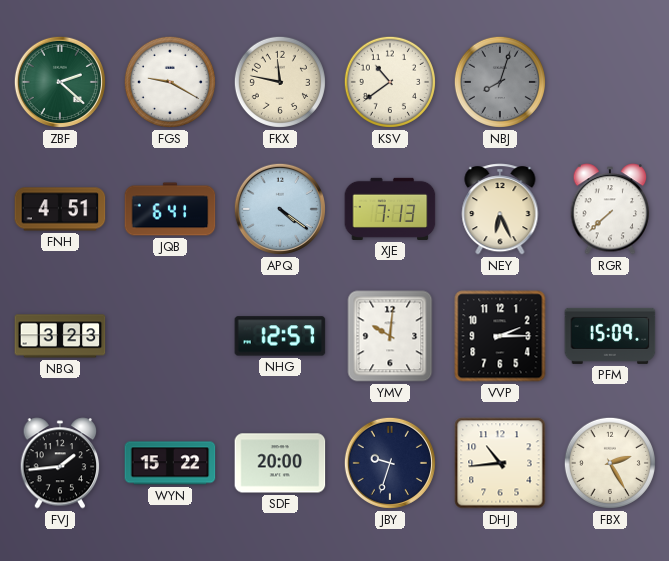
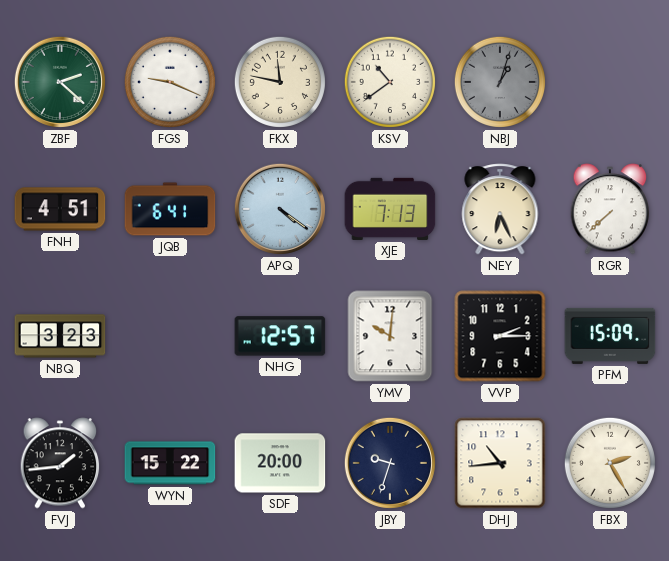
FGS: 9:20 -> 9:19 (170, 82)
NBJ: 8:03 -> 1:03 (500, 82)
